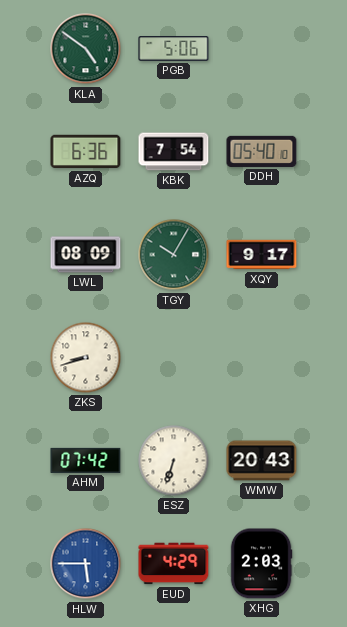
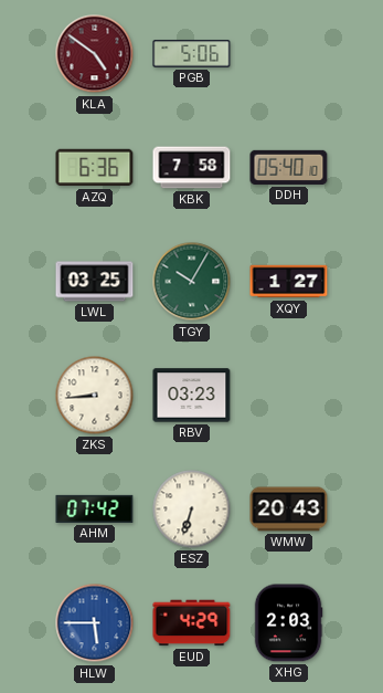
KLA dial: green -> burgundy (95, 54)
KBK: 7:54 -> 7:58 (192, 168)
LWL: 08:09 -> 03:25 (95, 282)
XQY: 9:17 -> 1:27 (289, 282)
ZKS: 8:42 -> 8:44 (95, 396)
RBV: none -> 03:23 (192, 396)
